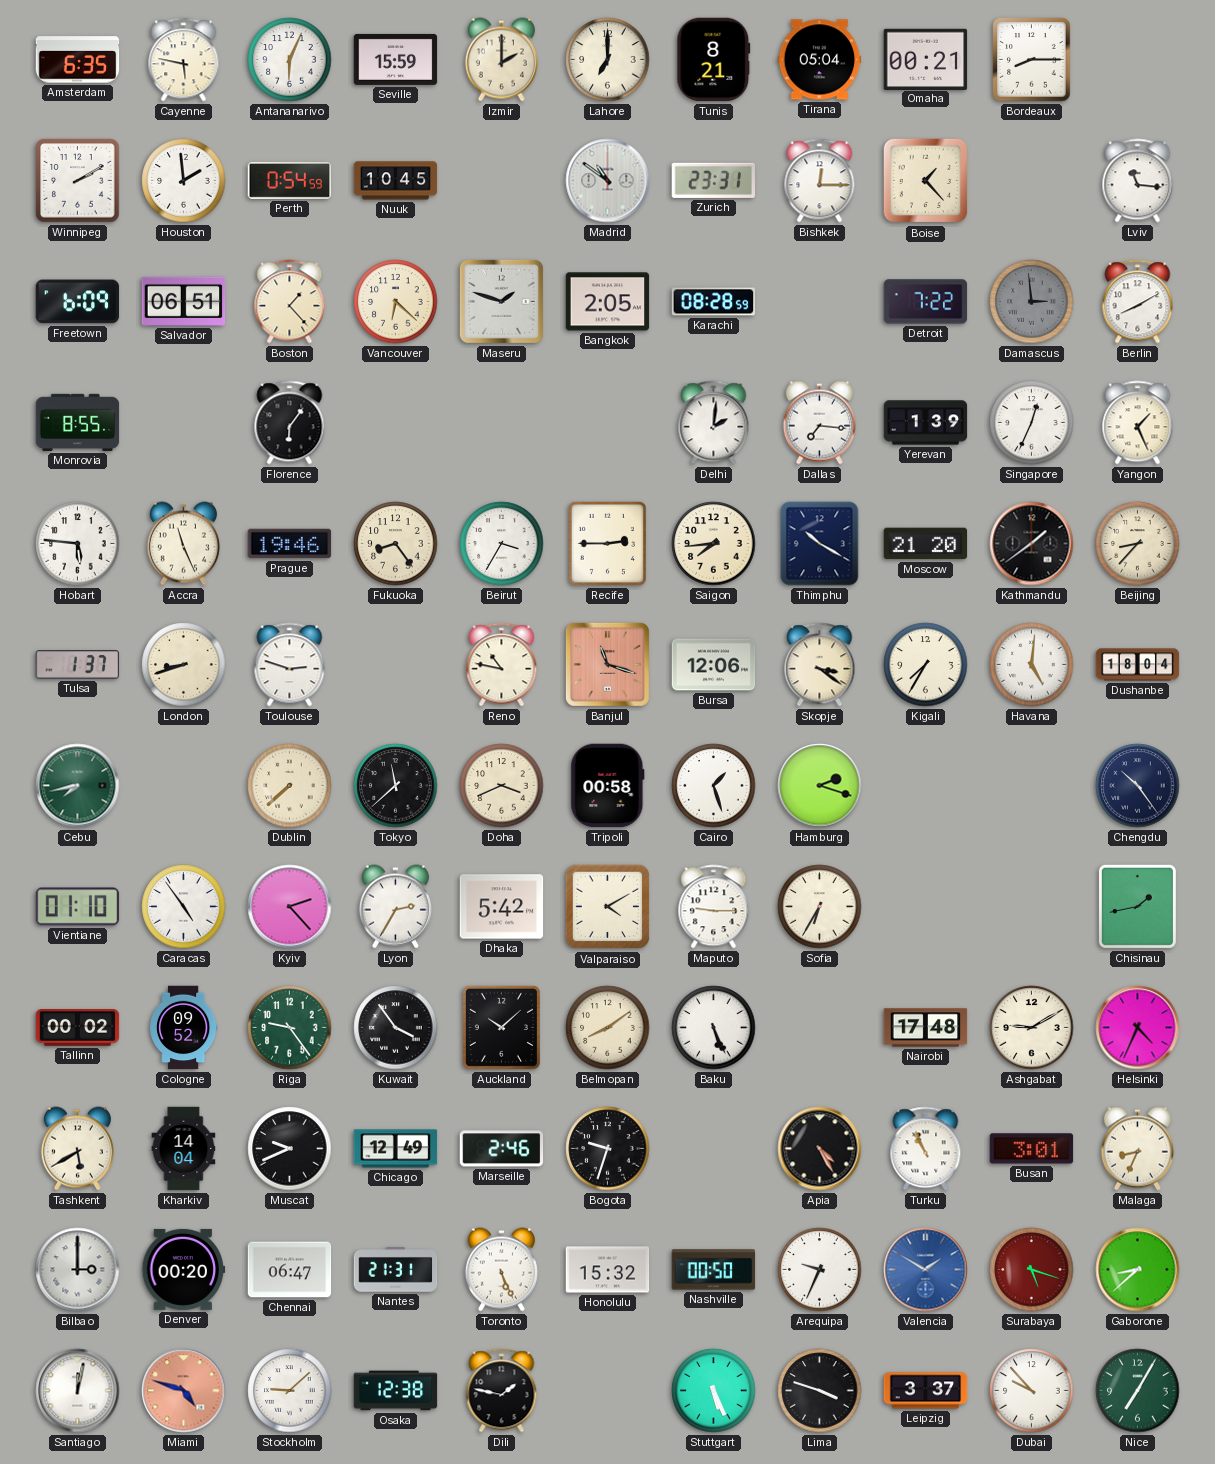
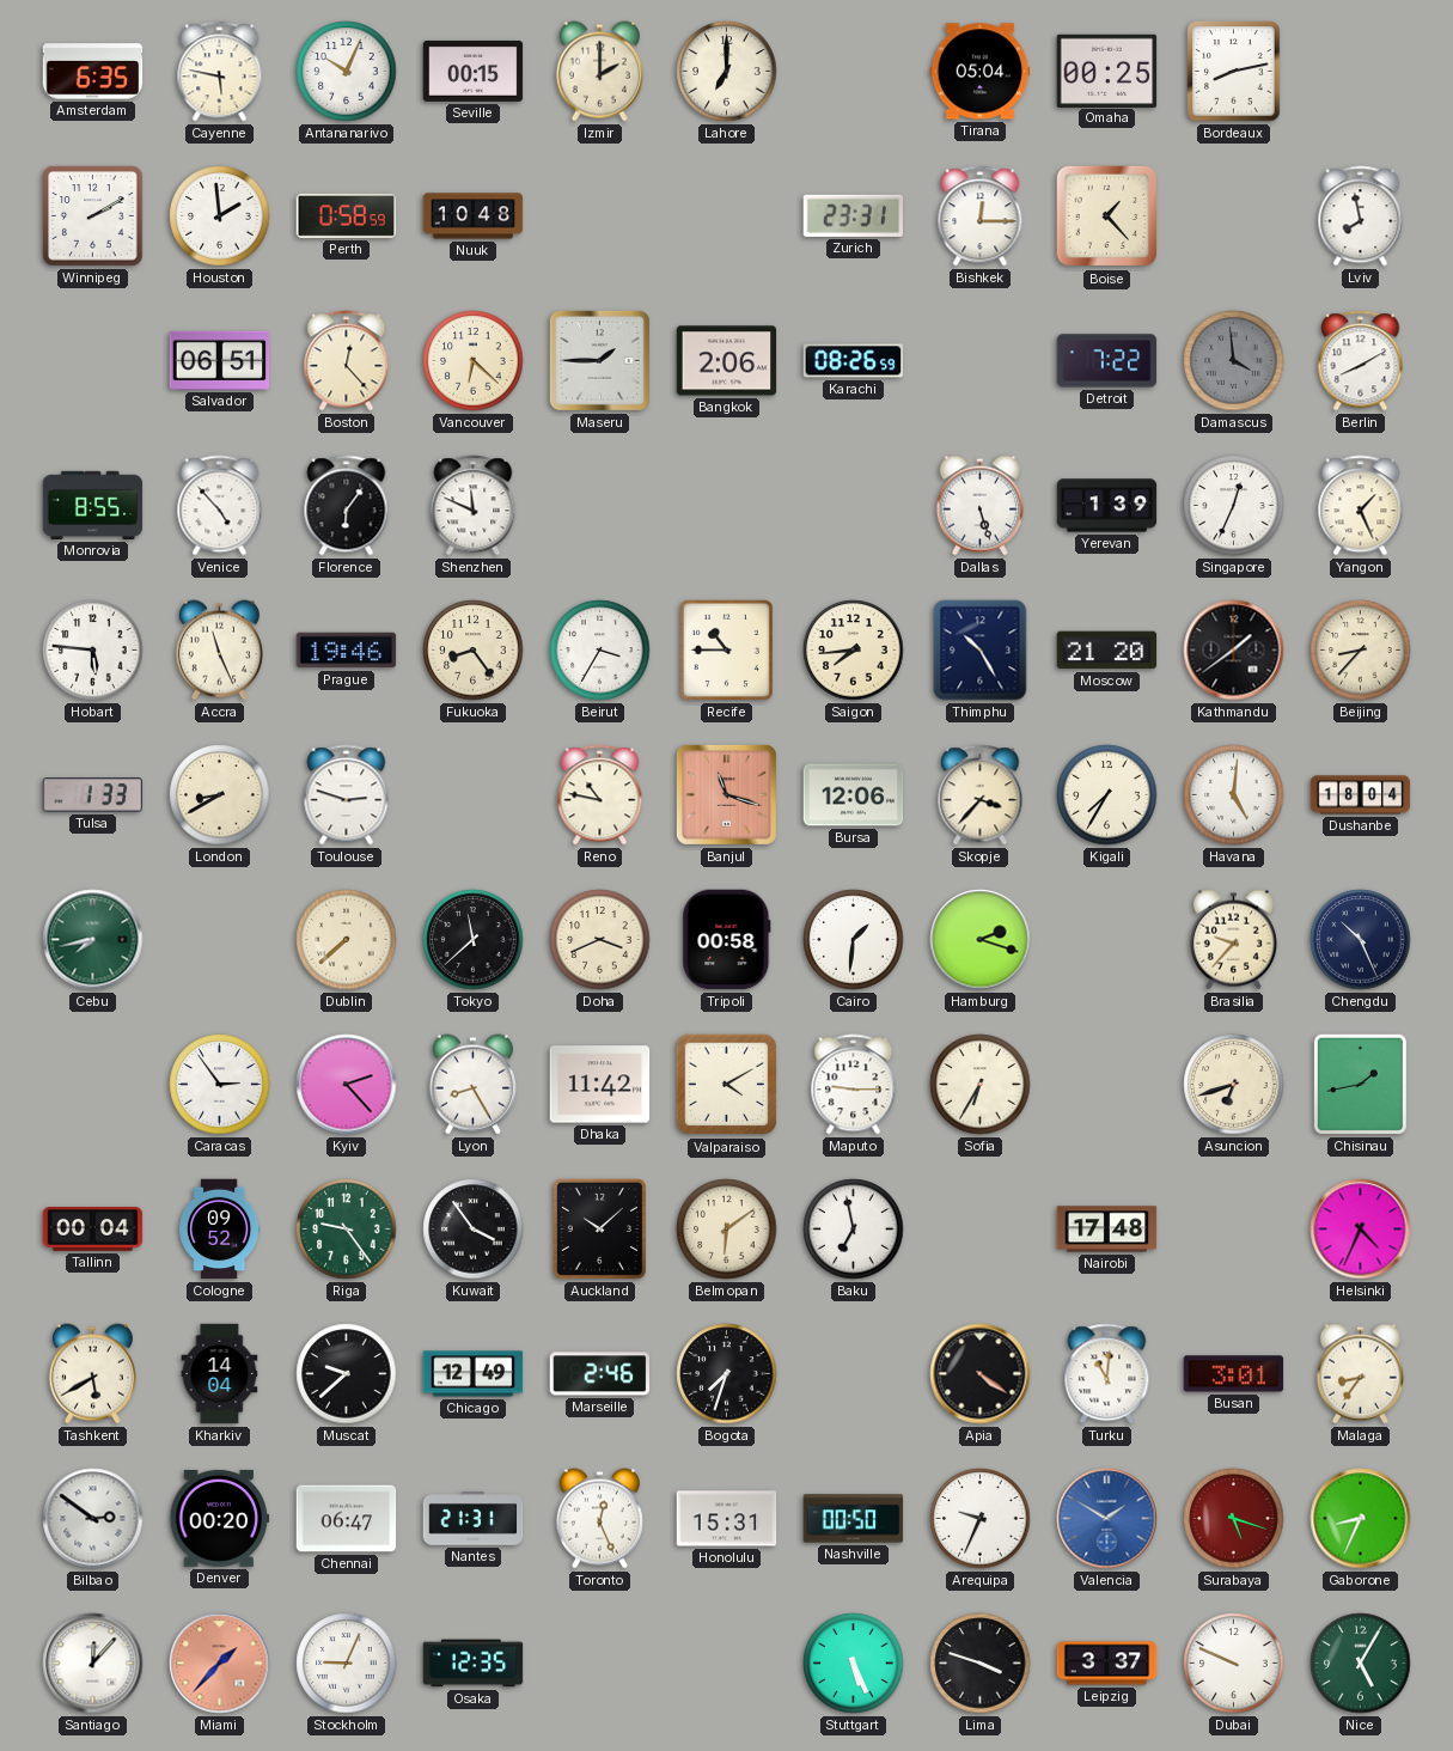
Antananarivo: 6:04 -> 10:04 (347, 72)
Seville: 15:59 -> 00:15 (474, 71)
Tunis: 8:21 -> none (714, 60)
Omaha: 00:21 -> 00:25 (1107, 71)
Bordeaux: 8:15 -> 8:13 (1234, 72)
Perth: 0:54 -> 0:58 (347, 215)
Nuuk: 10:45 -> 10:48 (474, 216)
Madrid: 10:51 -> none (608, 181)
Lviv: 11:16 -> 7:58 (1361, 216)
Freetown: 6:09 -> none (78, 302)
Boston: 1:23 -> 12:23 (347, 361)
Maseru: 1:48 -> 1:45 (599, 360)
Bangkok: 2:05 -> 2:06 (727, 361)
Karachi: 08:28 -> 08:26 (854, 361)
Damascus: 2:59 -> 3:59 (1234, 361)
Venice: none -> 4:53 (220, 506)
Shenzhen: none -> 11:49 (474, 506)
Delhi: 2:01 -> none (714, 423)
Dallas: 7:16 -> 5:27 (979, 506)
Recife: 2:45 -> 10:45 (726, 649)
Thimphu: 10:20 -> 10:25 (981, 651)
Tulsa: 1:37 -> 1:33 (93, 795)
London: 8:42 -> 8:40 (220, 795)
Skopje: 3:21 -> 3:37 (981, 795)
Cairo: 1:27 -> 1:31 (854, 940)
Brasilia: none -> 9:37 (1233, 940)
Chengdu: 10:24 -> 10:26 (1361, 940)
Vientiane: 01:10 -> none (78, 907)
Caracas: 4:54 -> 2:54 (220, 1085)
Lyon: 2:35 -> 8:25 (472, 1085)
Dhaka: 5:42 -> 11:42 (600, 1085)
Asuncion: none -> 6:42 (1234, 1085)
Tallinn: 00:02 -> 00:04 (93, 1230)
Belmopan: 8:09 -> 6:09 (727, 1230)
Baku: 5:26 -> 6:58 (854, 1230)
Ashgabat: 9:10 -> none (1032, 1028)
Muscat: 9:41 -> 9:38 (347, 1374)
Bogota: 9:33 -> 7:33 (727, 1374)
Apia: 4:25 -> 4:21 (981, 1374)
Turku: 10:56 -> 11:01 (1107, 1374)
Malaga: 8:34 -> 8:36 (1360, 1374)
Bilbao: 3:00 -> 2:51 (93, 1519)
Toronto: 5:26 -> 12:26 (599, 1519)
Honolulu: 15:32 -> 15:31 (727, 1519)
Gaborone: 8:38 -> 8:34 (1361, 1519)
Santiago: 12:02 -> 12:07 (93, 1664)
Miami: 4:48 -> 1:37 (220, 1664)
Stockholm: 9:08 -> 9:04 (347, 1664)
Osaka: 12:38 -> 12:35 (474, 1664)
Dili: 1:47 -> none (502, 1391)
Dubai: 9:53 -> 9:49 (1234, 1664)
Nice: 7:05 -> 5:05 (1361, 1664)
